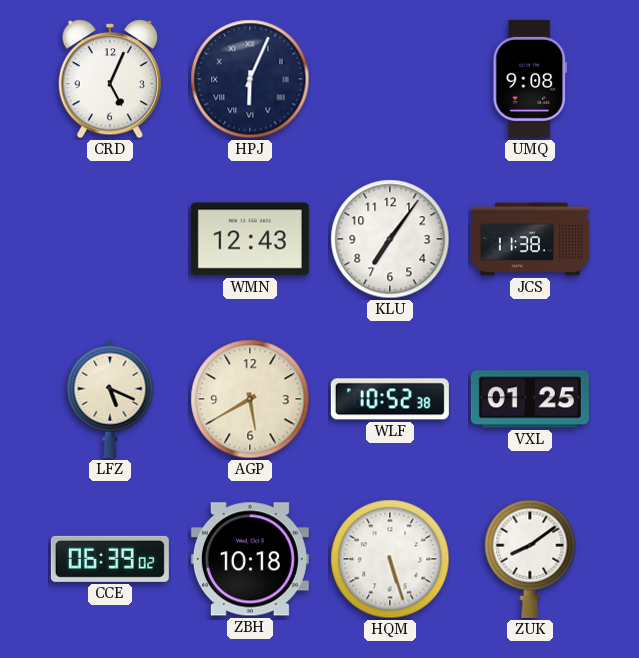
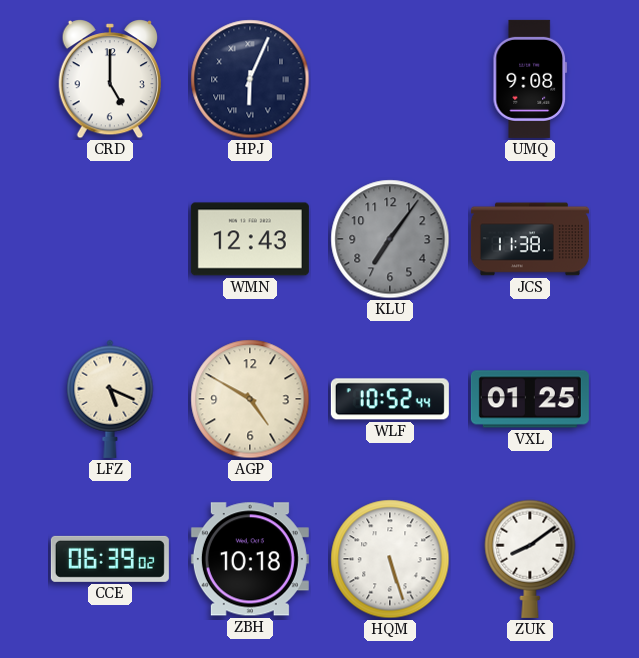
CRD: 5:04 -> 5:00 (109, 80)
KLU dial: white -> grey (390, 239)
AGP: 5:40 -> 4:50 (250, 399)
WLF: 10:52:38 -> 10:52:44 (390, 399)
